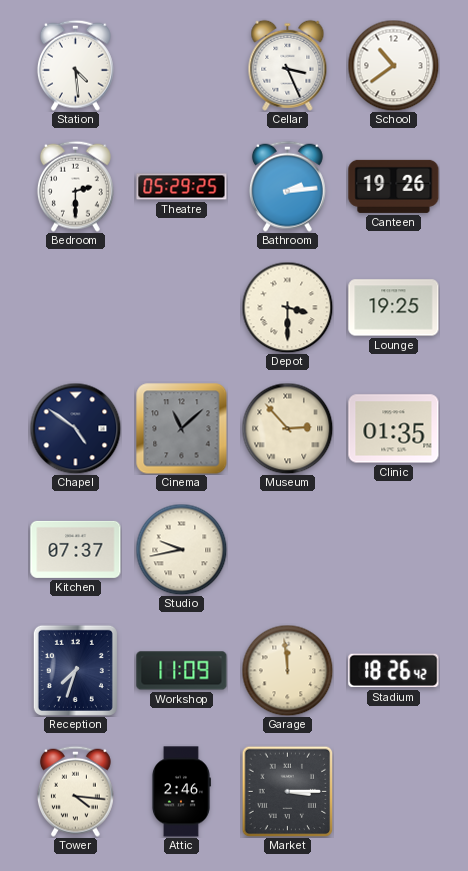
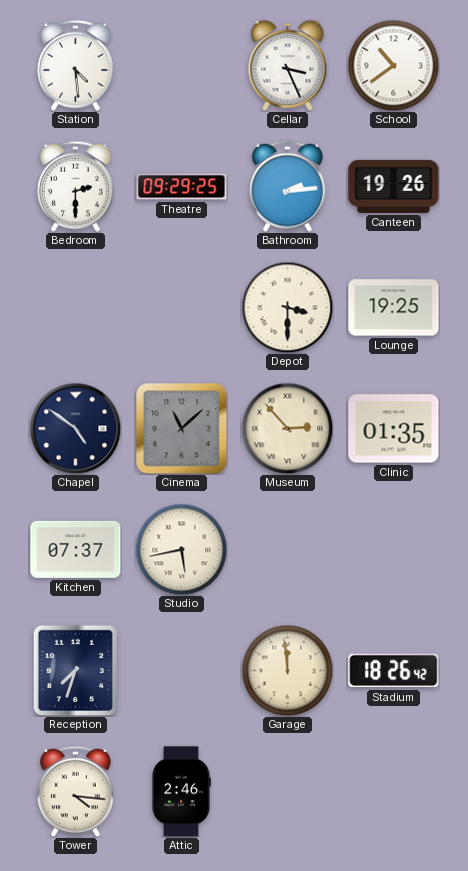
Theatre: 05:29 -> 09:29 (182, 187)
Studio: 9:43 -> 5:43 (181, 549)
Workshop: 11:09 -> none (182, 671)
Market: 3:15 -> none (287, 791)
